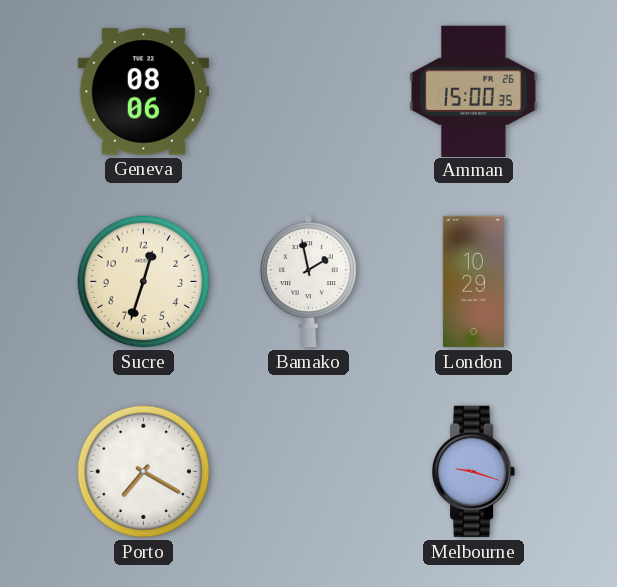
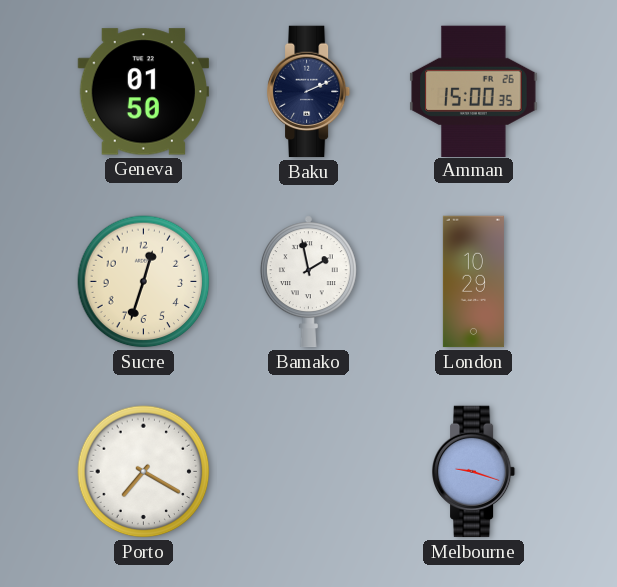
Geneva: 08:06 -> 01:50 (143, 92)
Baku: none -> 2:11 (309, 92)
